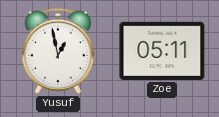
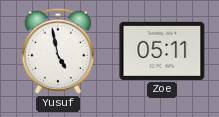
Yusuf: 12:58 -> 4:58 (58, 51)
